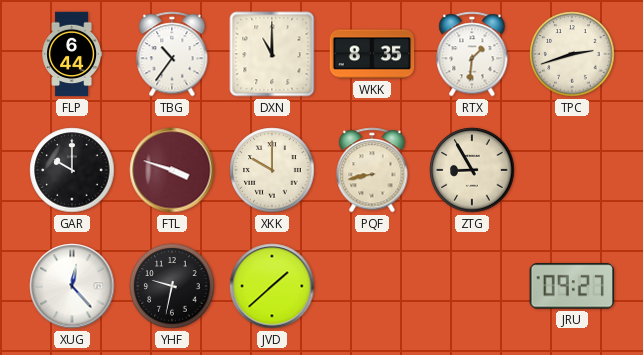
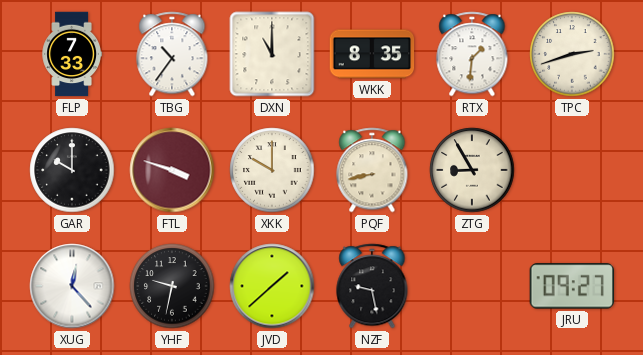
FLP: 6:44 -> 7:33 (72, 54)
NZF: none -> 9:28 (372, 286)
